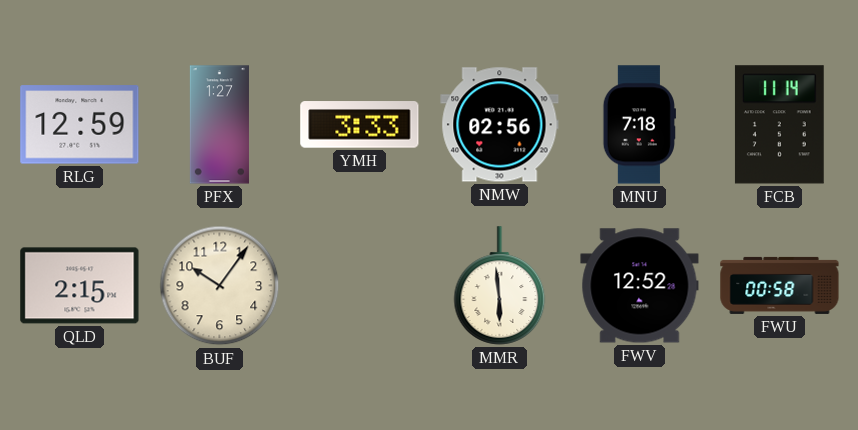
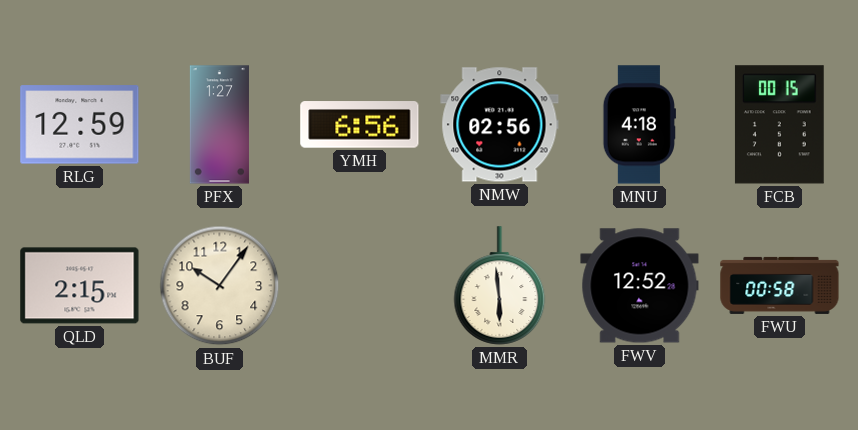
YMH: 3:33 -> 6:56 (360, 125)
MNU: 7:18 -> 4:18 (639, 125)
FCB: 11:14 -> 00:15 (779, 125)
